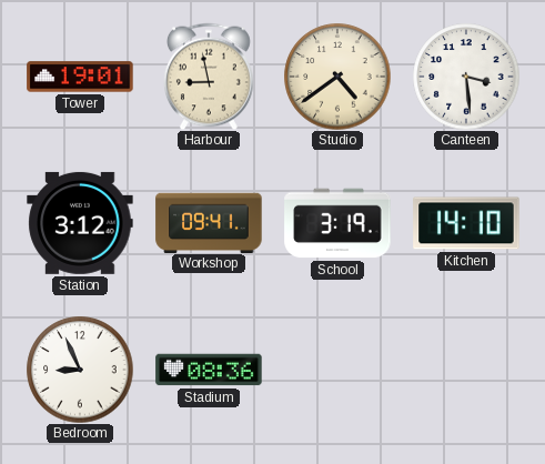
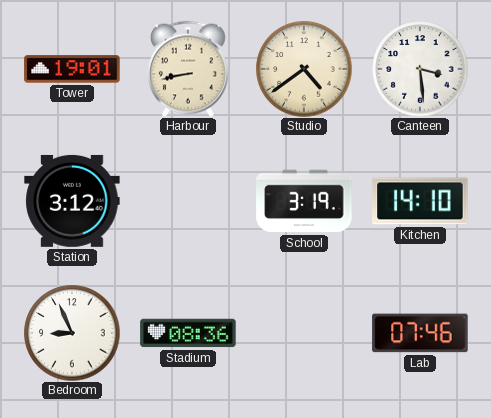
Harbour: 8:58 -> 8:43 (188, 69)
Workshop: 09:41 -> none (209, 222)
Lab: none -> 07:46 (420, 333)
